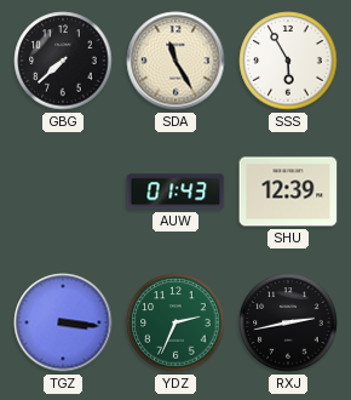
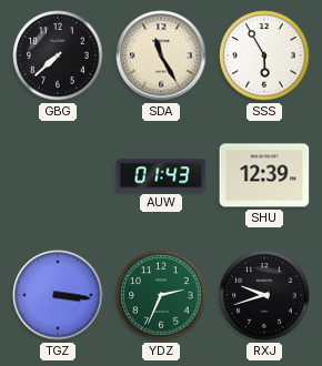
RXJ: 2:43 -> 9:42 (264, 295)
